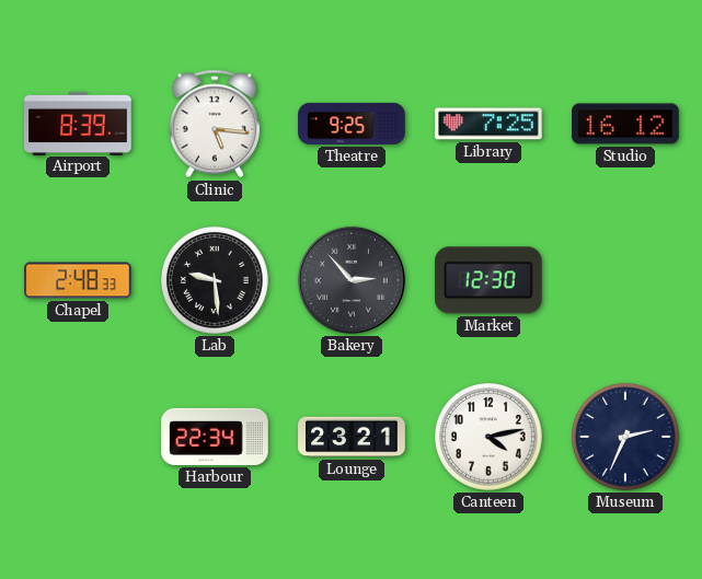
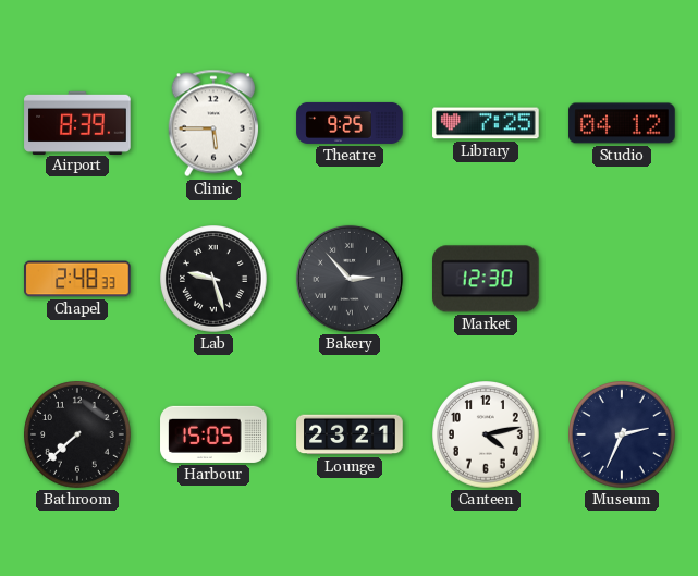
Clinic: 5:16 -> 5:45 (213, 123)
Studio: 16:12 -> 04:12 (622, 123)
Lab: 9:29 -> 9:27 (215, 280)
Bathroom: none -> 7:38 (78, 436)
Harbour: 22:34 -> 15:05 (213, 434)
